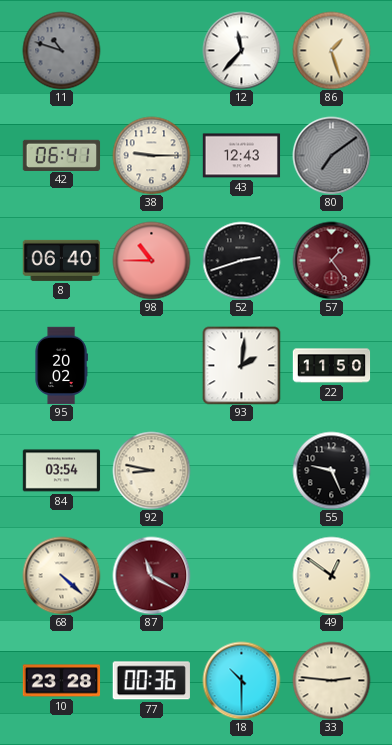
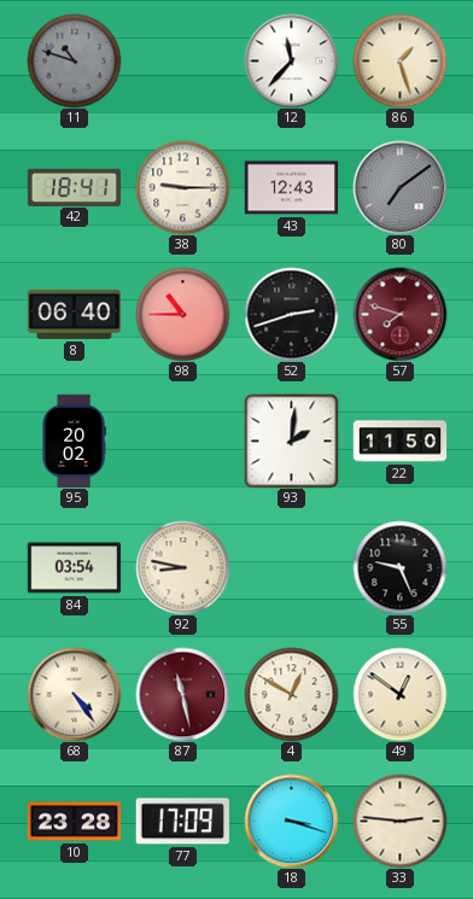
42: 06:41 -> 18:41 (74, 187)
57: 1:24 -> 7:48 (399, 314)
68: 4:22 -> 4:24 (74, 694)
87: 11:20 -> 11:28 (182, 694)
4: none -> 12:50 (291, 694)
77: 00:36 -> 17:09 (182, 822)
18: 10:30 -> 3:18 (291, 821)
